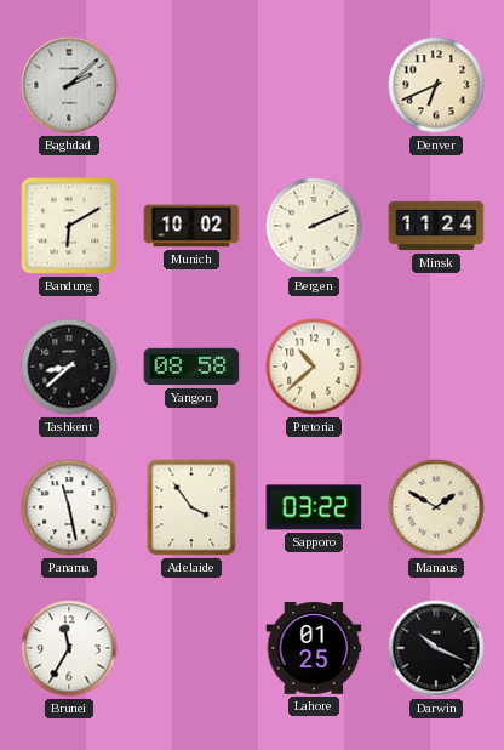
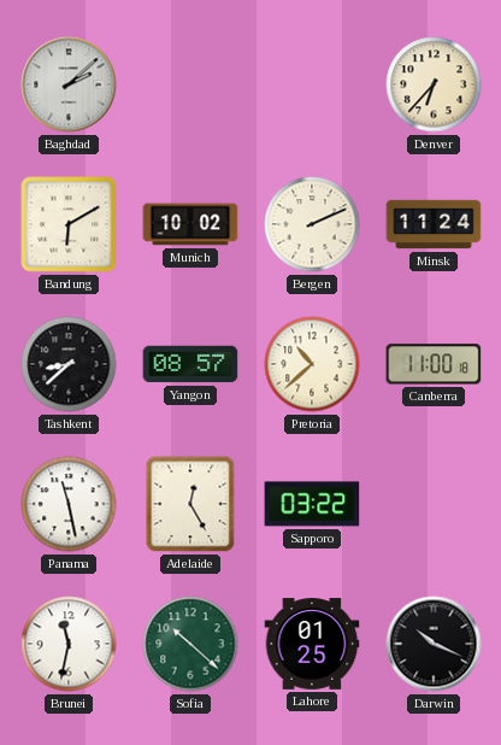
Denver: 6:41 -> 6:37 (434, 84)
Yangon: 08:58 -> 08:57 (190, 364)
Canberra: none -> 11:00 (434, 364)
Adelaide: 3:54 -> 12:25 (190, 504)
Manaus: 1:50 -> none (436, 507)
Brunei: 11:35 -> 11:32 (69, 644)
Sofia: none -> 10:22 (190, 644)
